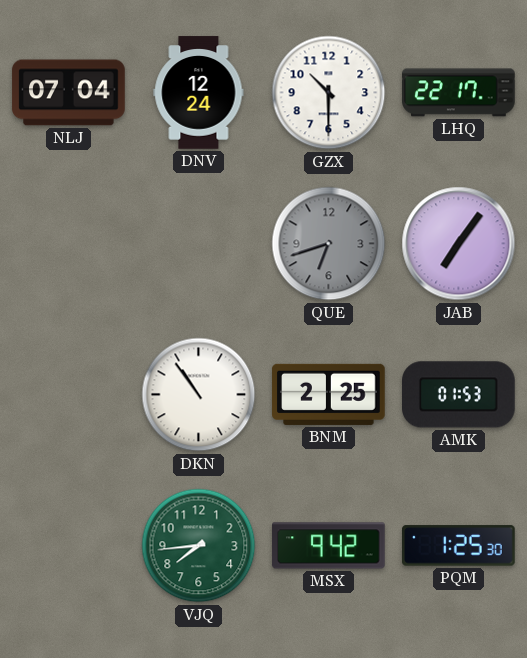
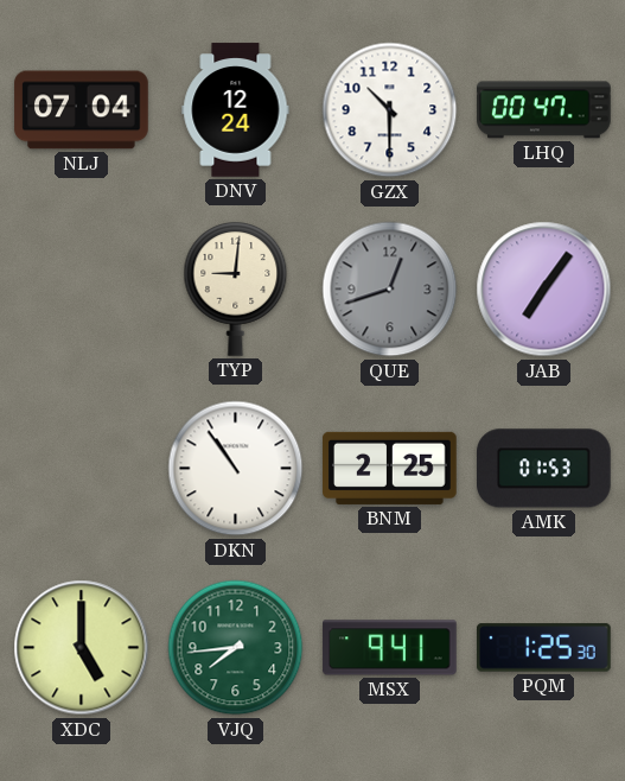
LHQ: 22:17 -> 00:47 (544, 110)
TYP: none -> 9:01 (236, 290)
QUE: 6:42 -> 12:42 (390, 290)
XDC: none -> 5:00 (82, 648)
MSX: 9:42 -> 9:41 (390, 648)
